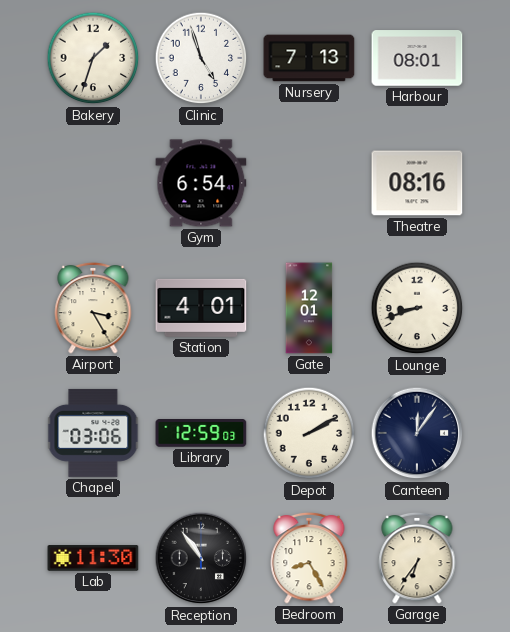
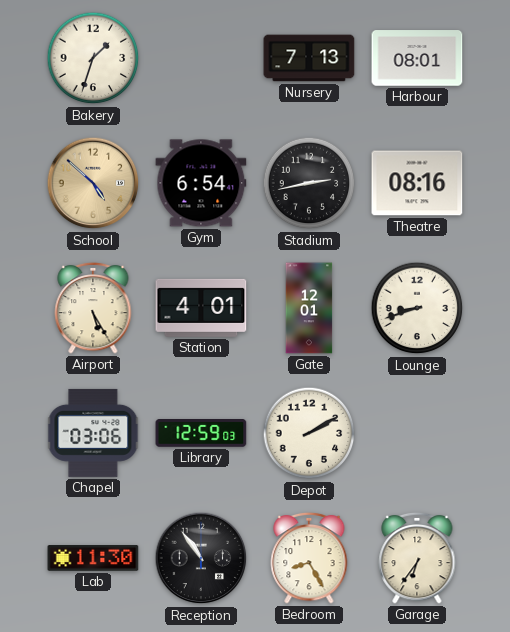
Clinic: 4:57 -> none (201, 58)
School: none -> 4:52 (93, 183)
Stadium: none -> 2:43 (309, 183)
Airport: 3:25 -> 5:25 (93, 308)
Canteen: 12:06 -> none (417, 433)
